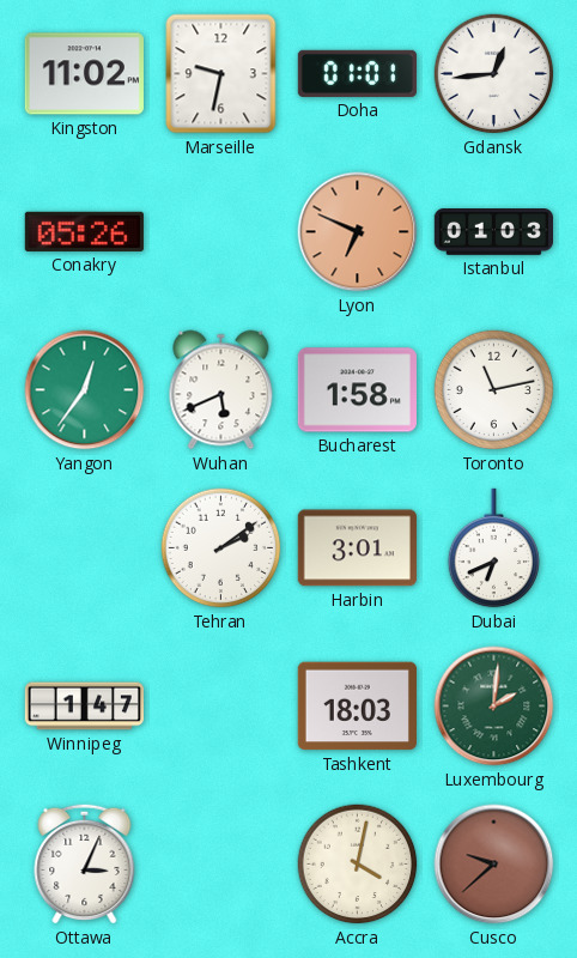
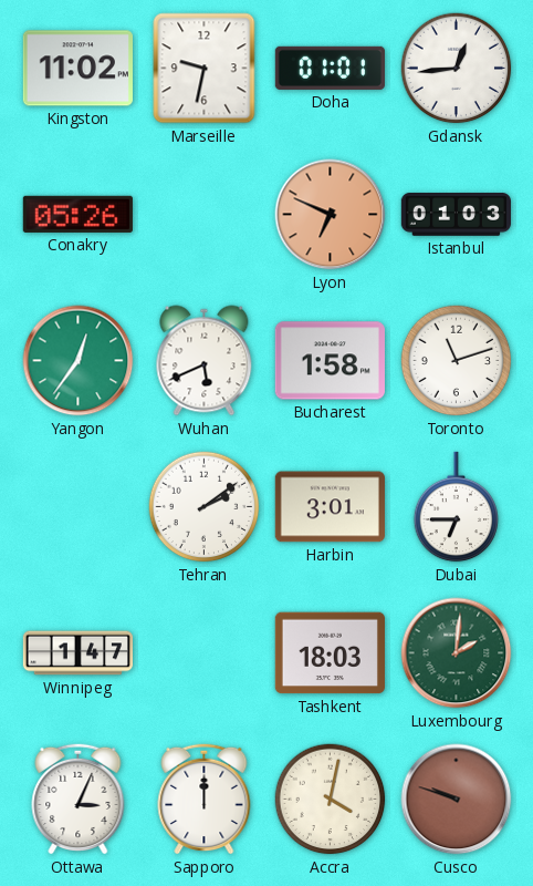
Toronto: 11:13 -> 11:12 (457, 361)
Dubai: 6:41 -> 6:45 (457, 507)
Sapporo: none -> 12:00 (205, 799)
Cusco: 9:38 -> 9:48 (457, 800)
